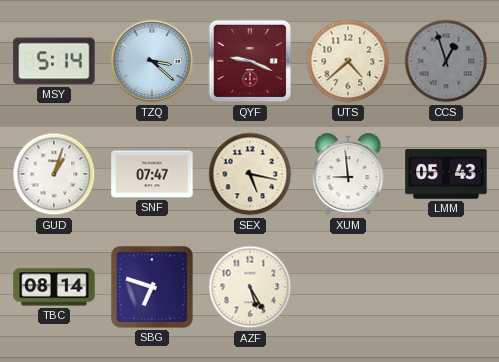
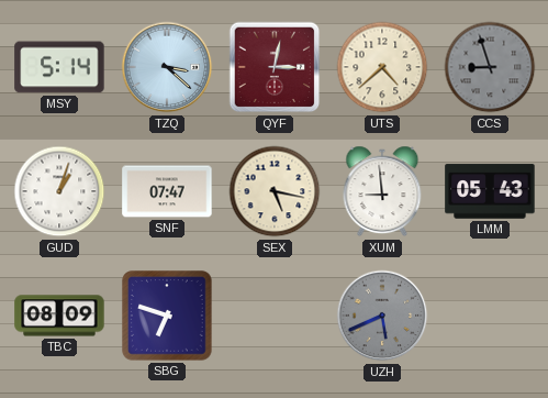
QYF: 9:19 -> 3:02 (275, 67)
CCS: 12:57 -> 8:57 (490, 67)
TBC: 08:14 -> 08:09 (59, 316)
AZF: 5:25 -> none (250, 287)
UZH: none -> 5:41 (382, 316)
